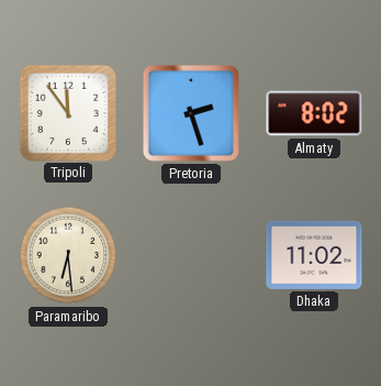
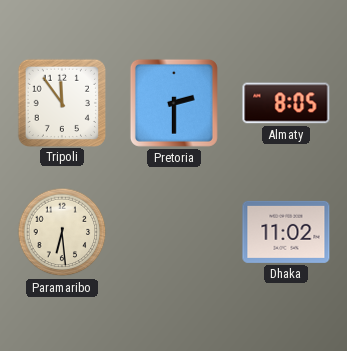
Pretoria: 2:27 -> 2:30 (174, 103)
Almaty: 8:02 -> 8:05 (286, 103)
